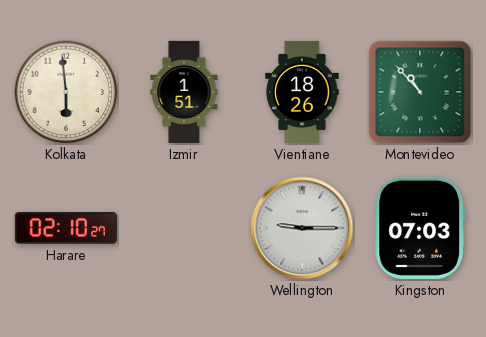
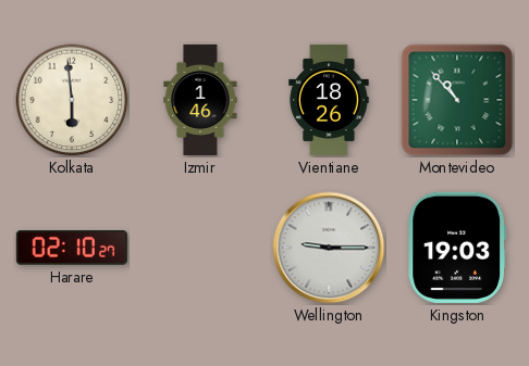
Izmir: 1:51 -> 1:46 (200, 100)
Kingston: 07:03 -> 19:03 (457, 248)
